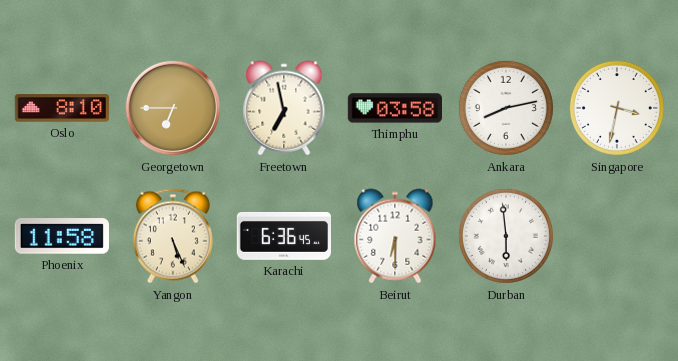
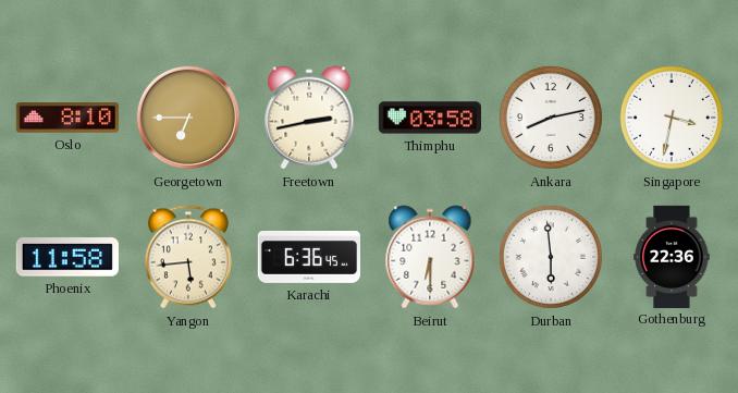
Freetown: 6:58 -> 2:43 (309, 118)
Yangon: 5:26 -> 5:44 (188, 257)
Gothenburg: none -> 22:36 (672, 256)
